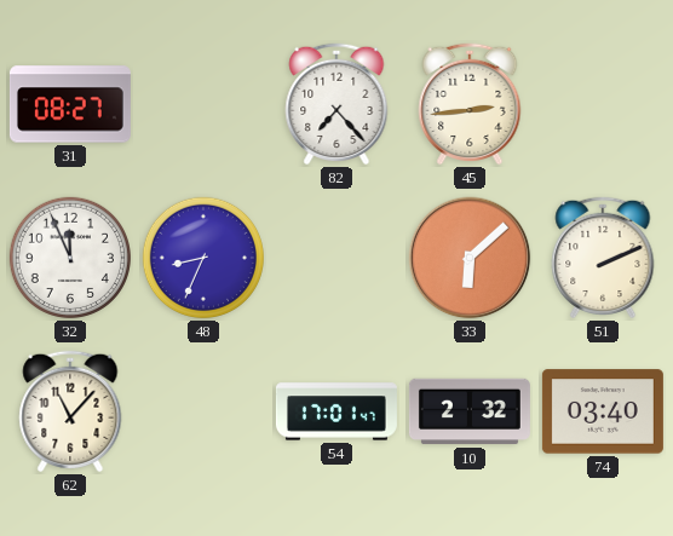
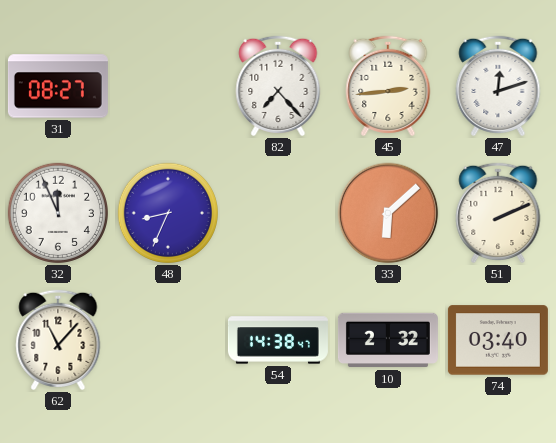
47: none -> 12:12 (498, 86)
54: 17:01 -> 14:38 (278, 340)
